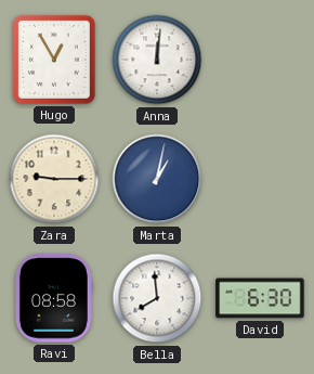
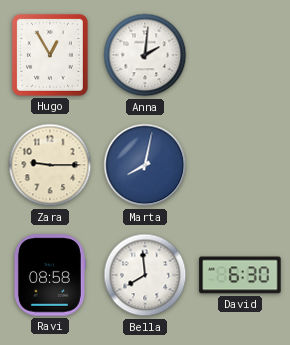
Anna: 12:01 -> 2:01 (145, 55)
Marta: 1:02 -> 8:02 (145, 165)
